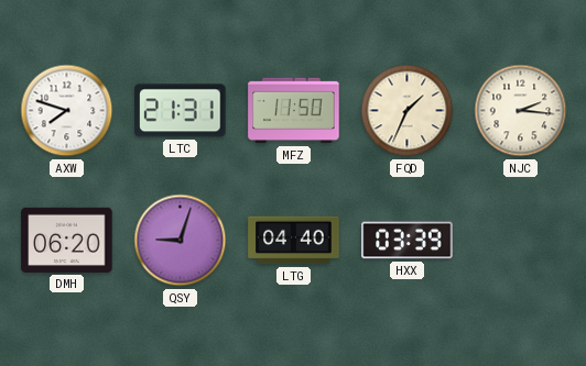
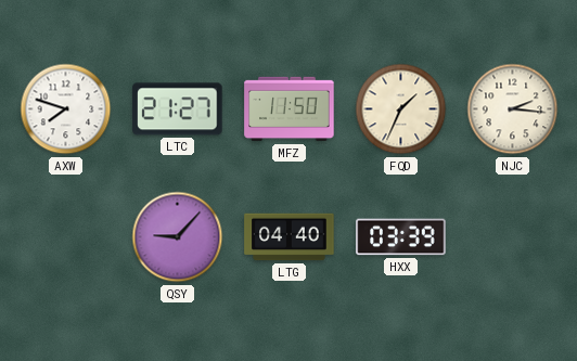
LTC: 21:31 -> 21:27 (178, 109)
DMH: 06:20 -> none (67, 240)
QSY: 9:03 -> 9:07 (178, 237)
